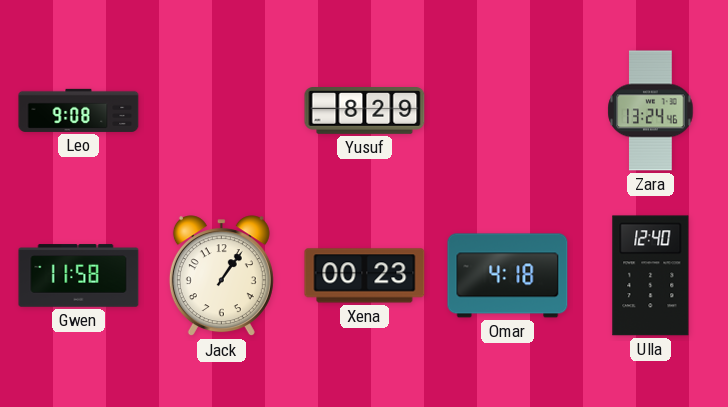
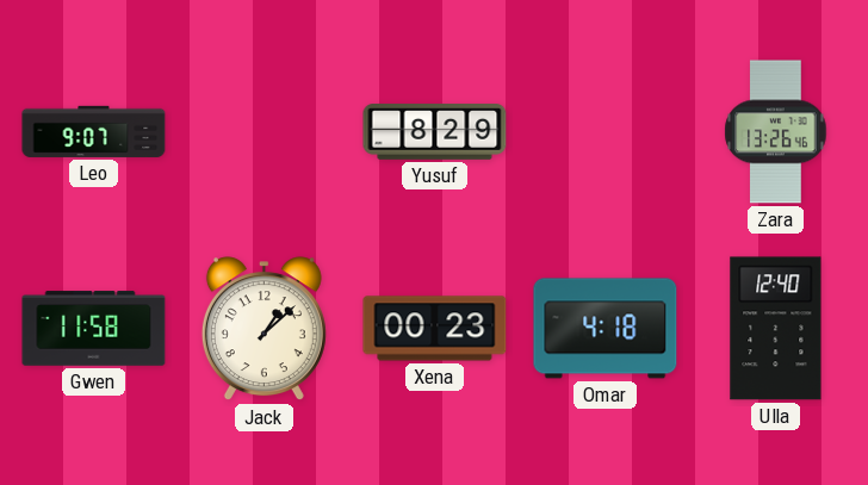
Leo: 9:08 -> 9:07 (94, 131)
Zara: 13:24 -> 13:26 (776, 132)
Jack: 1:06 -> 1:08 (263, 329)
